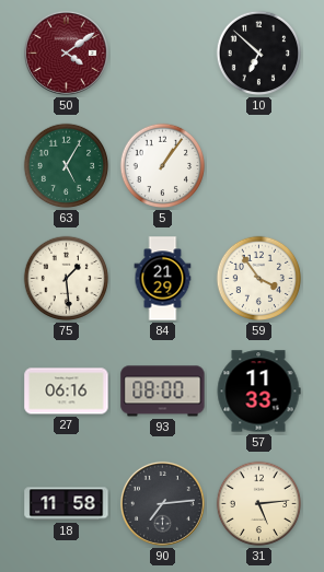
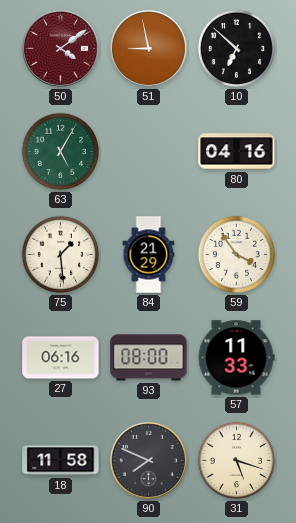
51: none -> 8:58 (148, 48)
5: 1:06 -> none (163, 166)
80: none -> 04:16 (237, 152)
90: 7:14 -> 7:49 (148, 460)
31: 5:14 -> 5:18 (237, 461)
